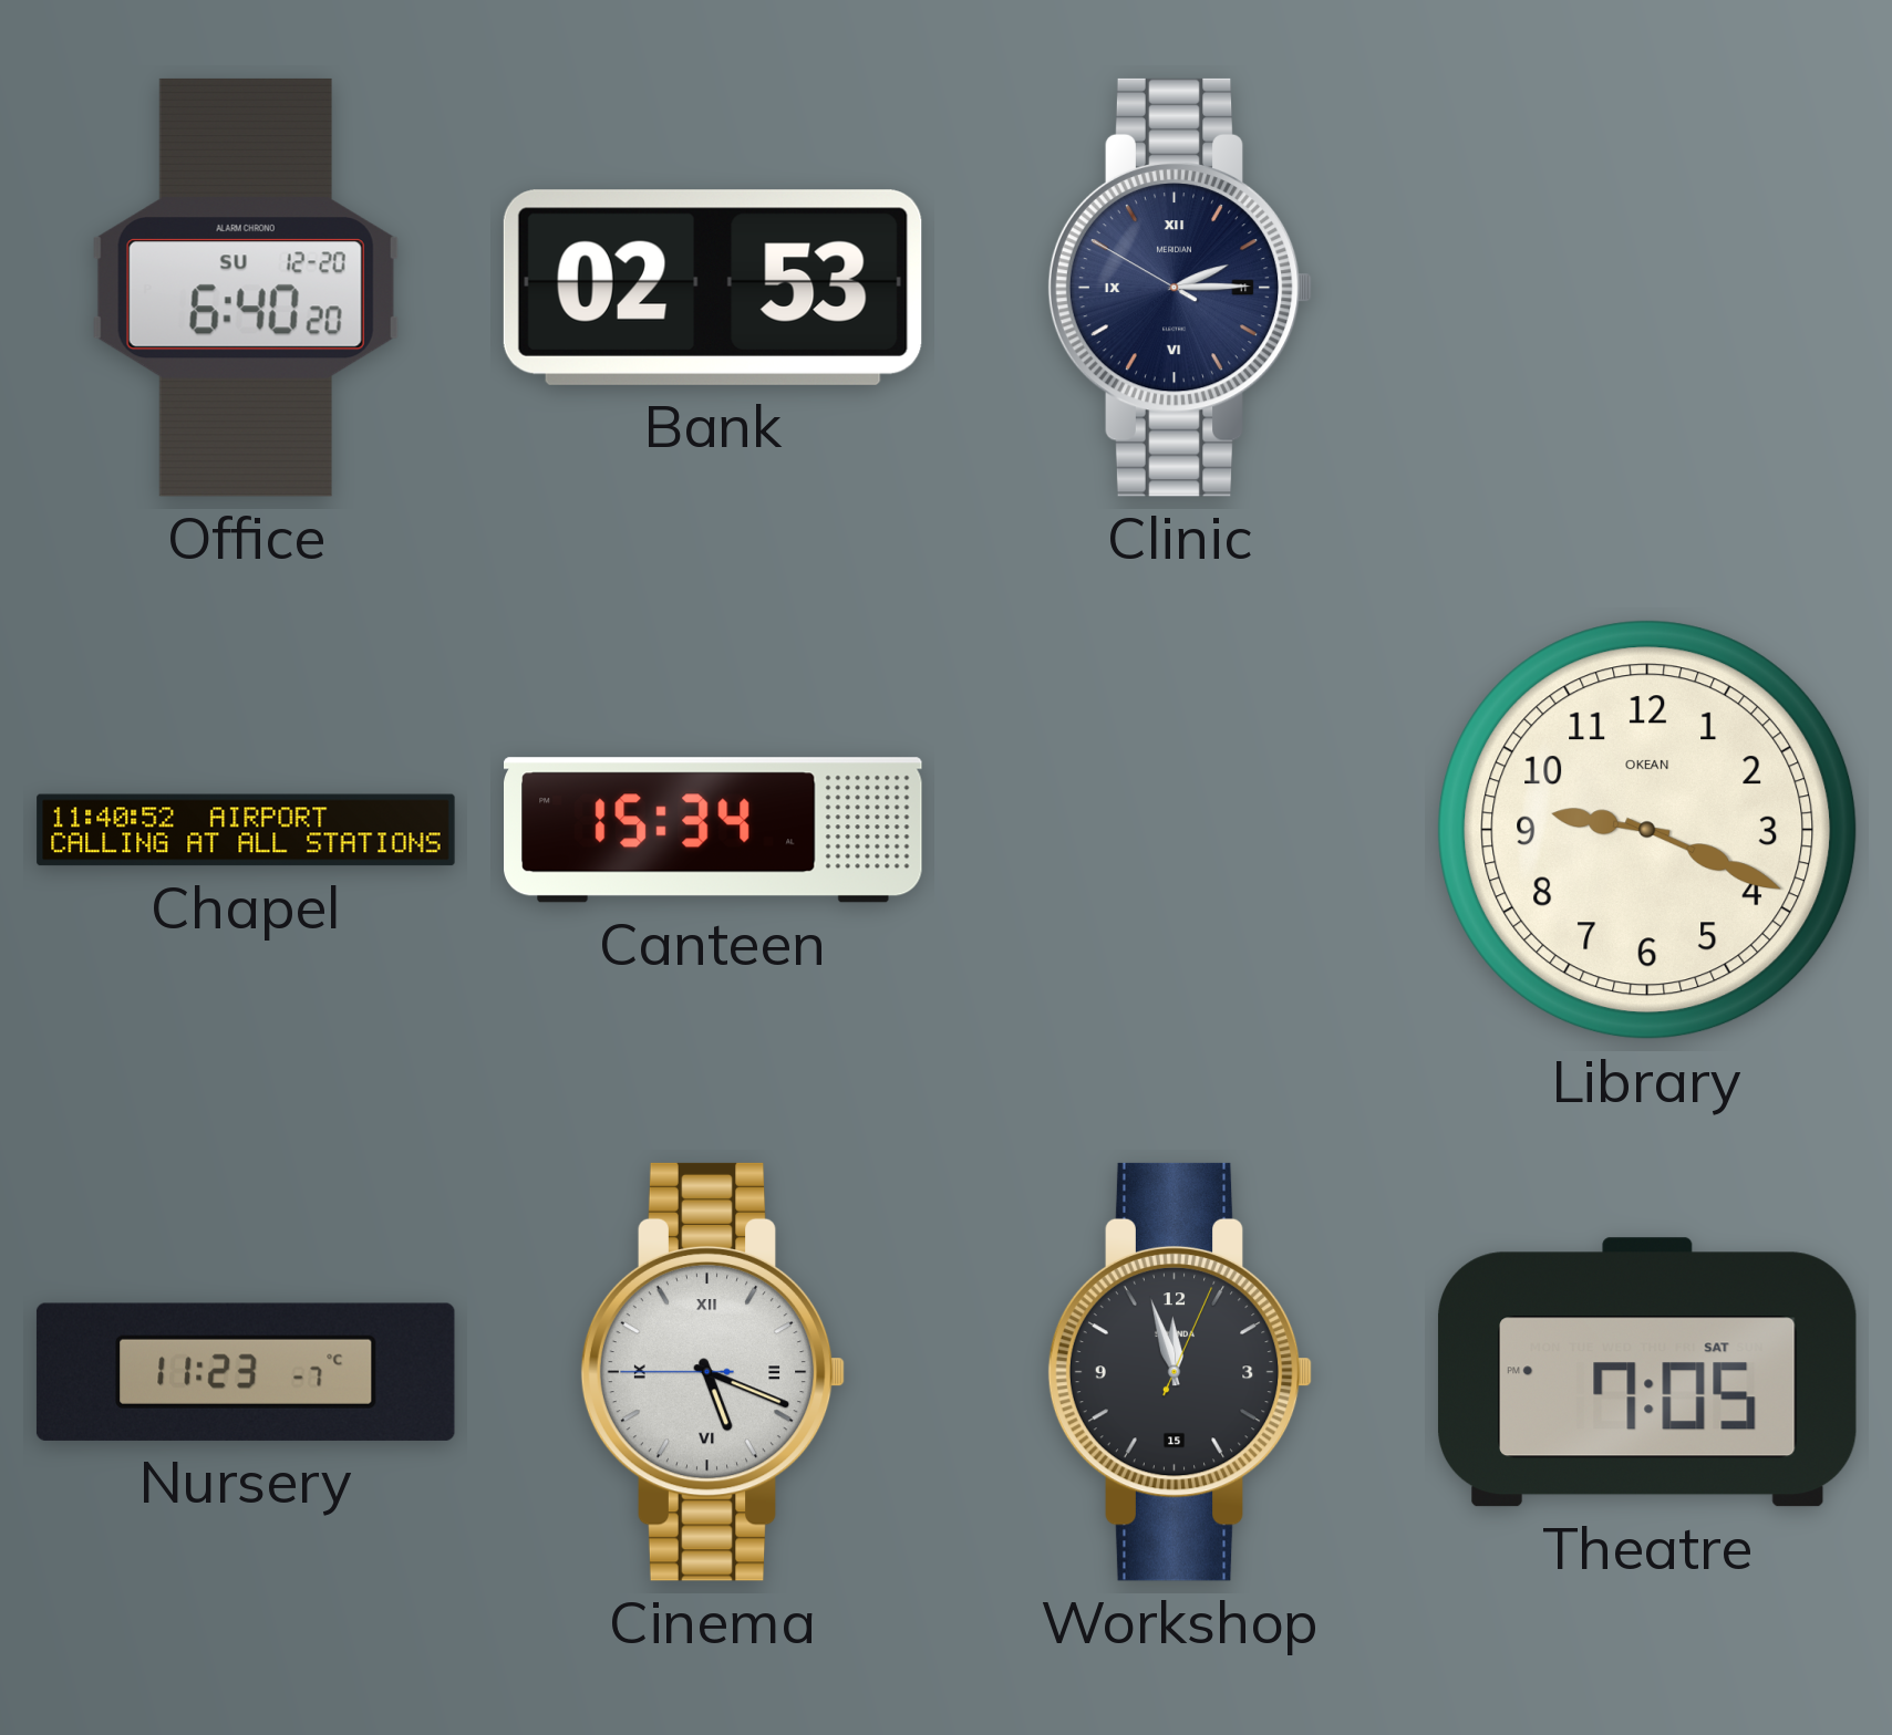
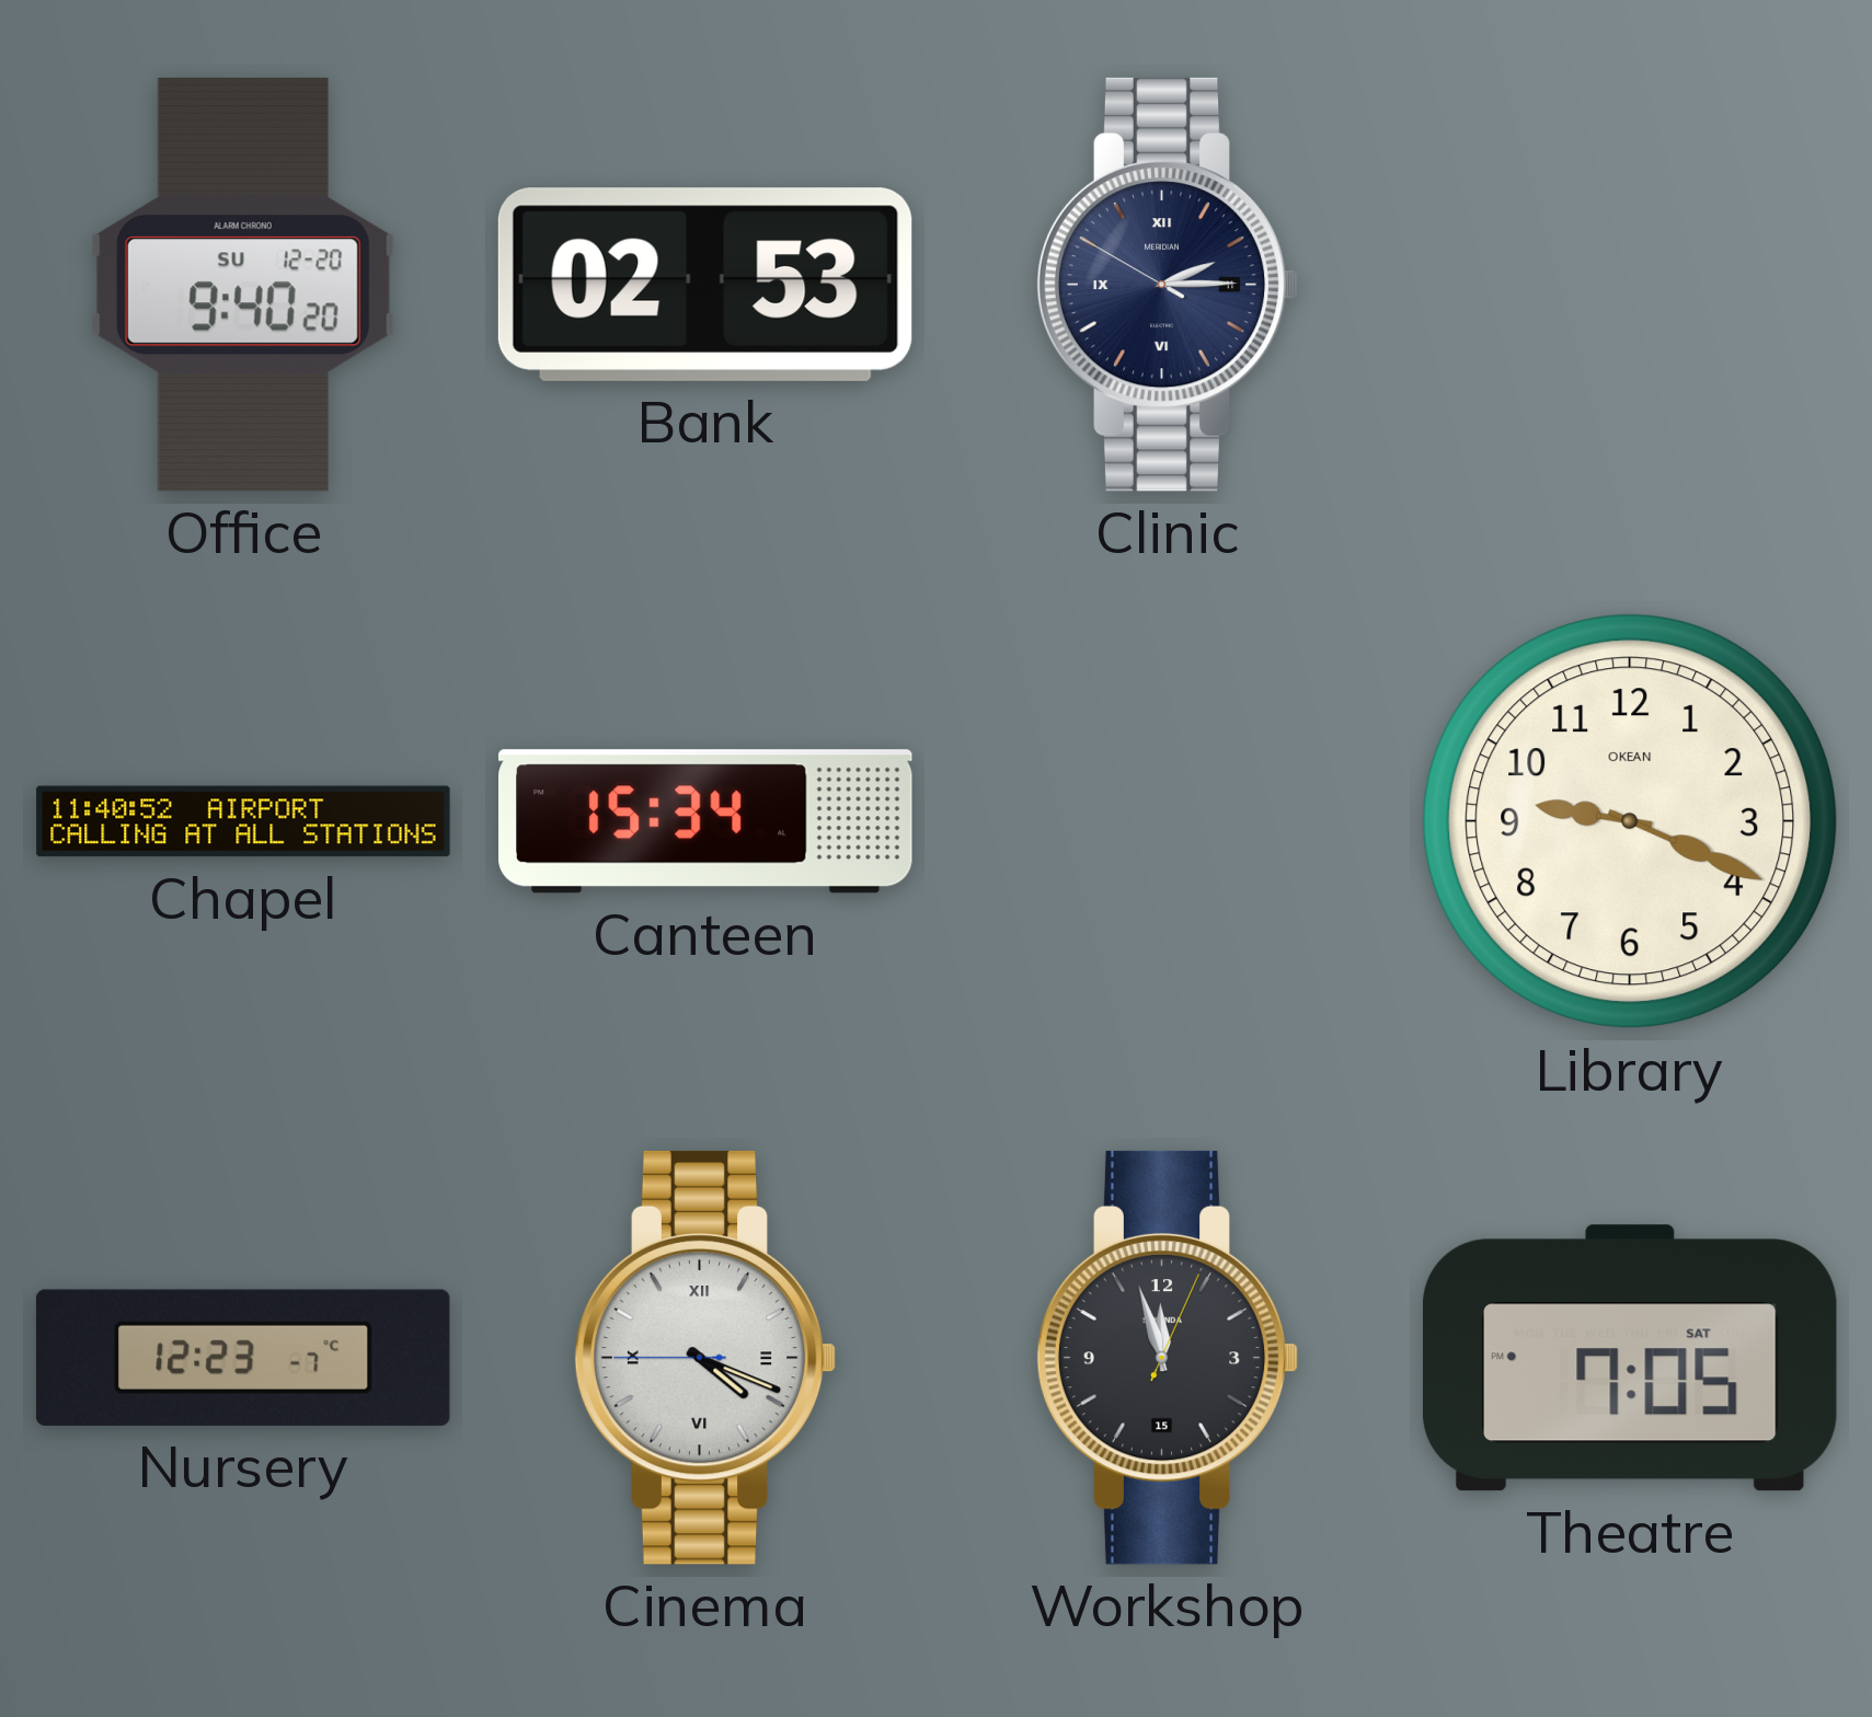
Office: 6:40 -> 9:40 (243, 285)
Nursery: 11:23 -> 12:23 (243, 1358)
Cinema: 5:18 -> 4:18 (705, 1358)
